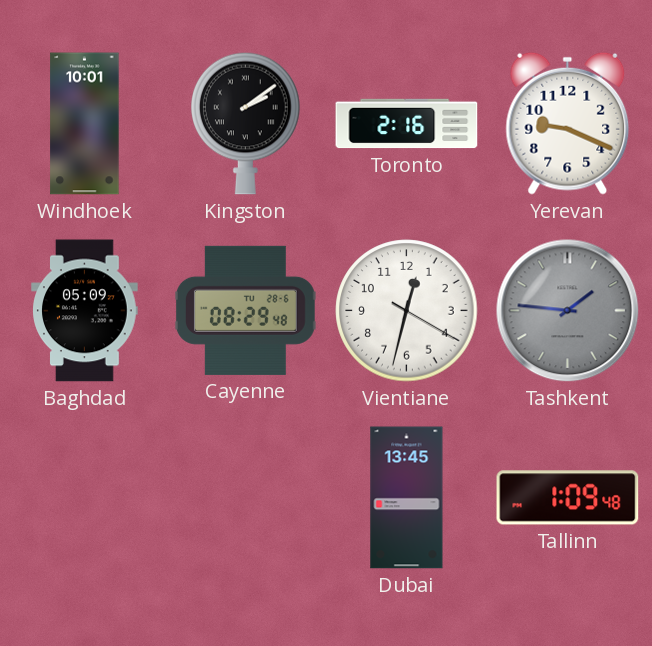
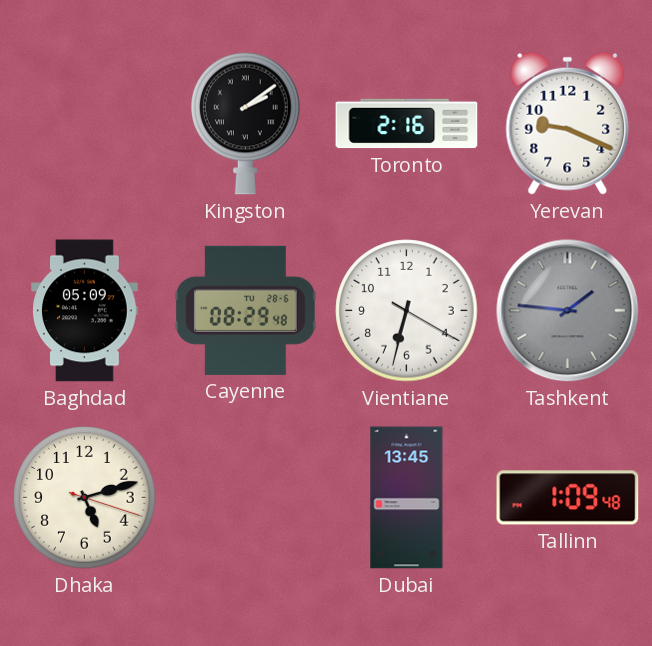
Windhoek: 10:01 -> none (85, 124)
Vientiane: 12:32 -> 6:32 (407, 311)
Dhaka: none -> 5:12 (85, 498)
